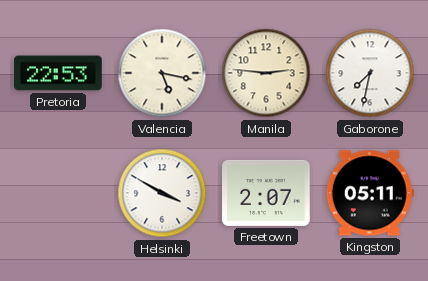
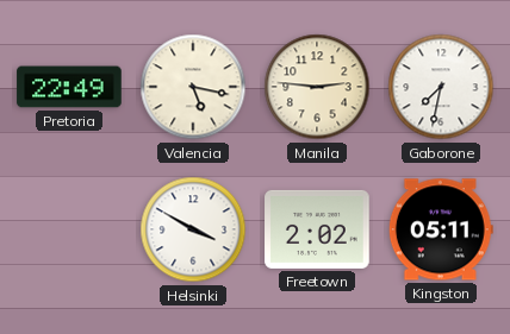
Pretoria: 22:53 -> 22:49 (69, 87)
Freetown: 2:07 -> 2:02 (317, 229)
